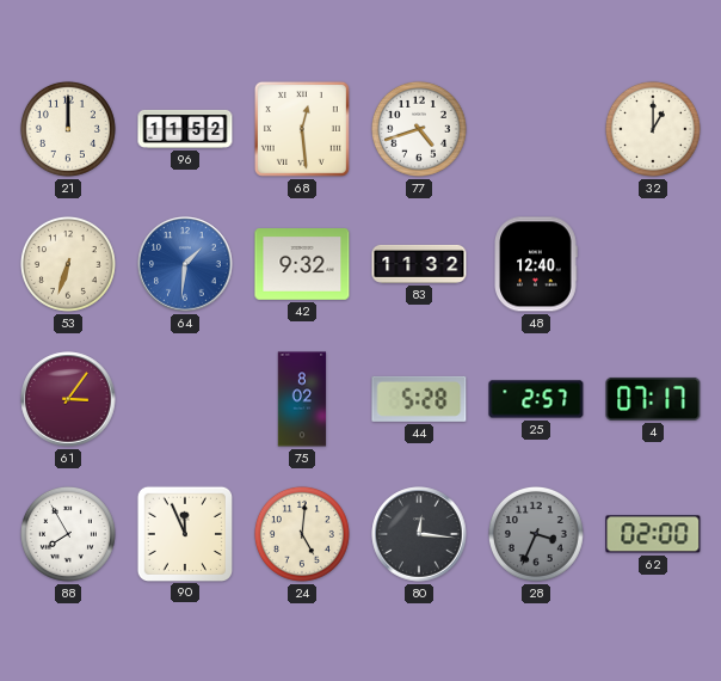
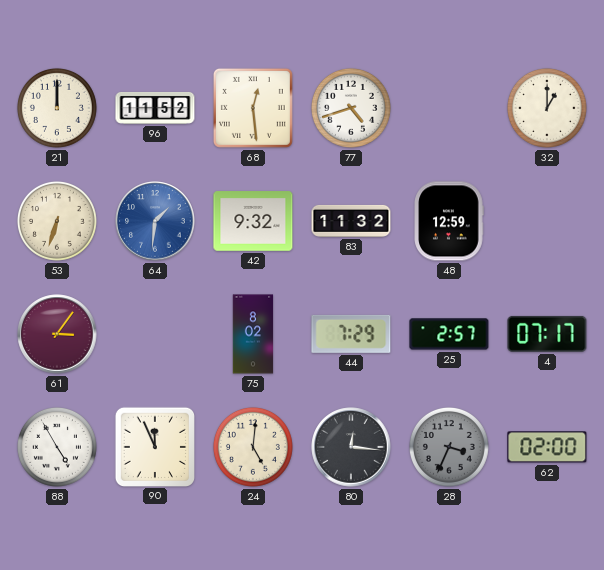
48: 12:40 -> 12:59 (449, 221)
44: 5:28 -> 7:29 (351, 334)
88: 7:55 -> 4:55 (57, 447)
